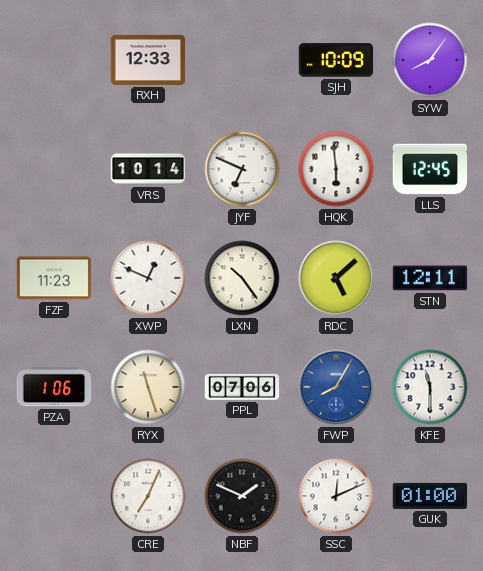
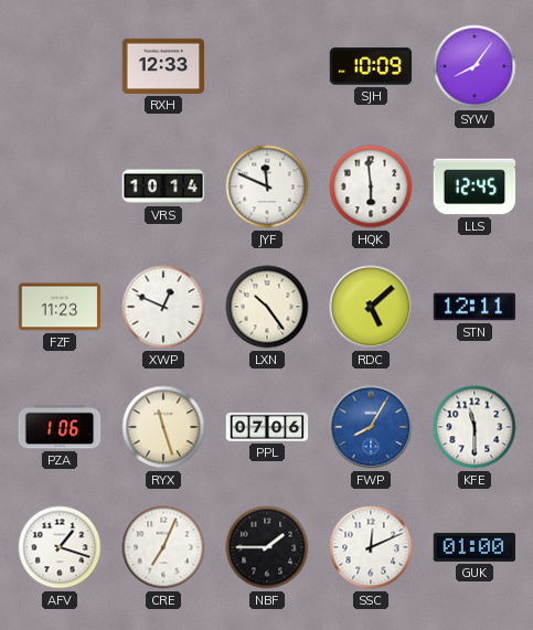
JYF: 6:49 -> 11:49 (267, 186)
AFV: none -> 1:18 (60, 547)
NBF: 1:49 -> 1:45 (267, 547)
